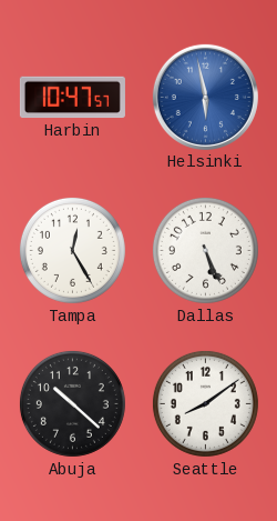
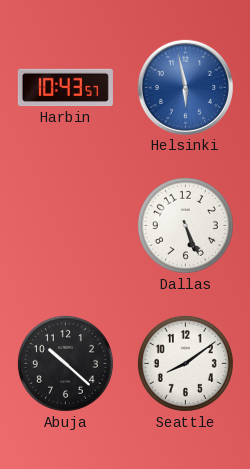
Harbin: 10:47 -> 10:43 (65, 88)
Tampa: 12:25 -> none (72, 250)
